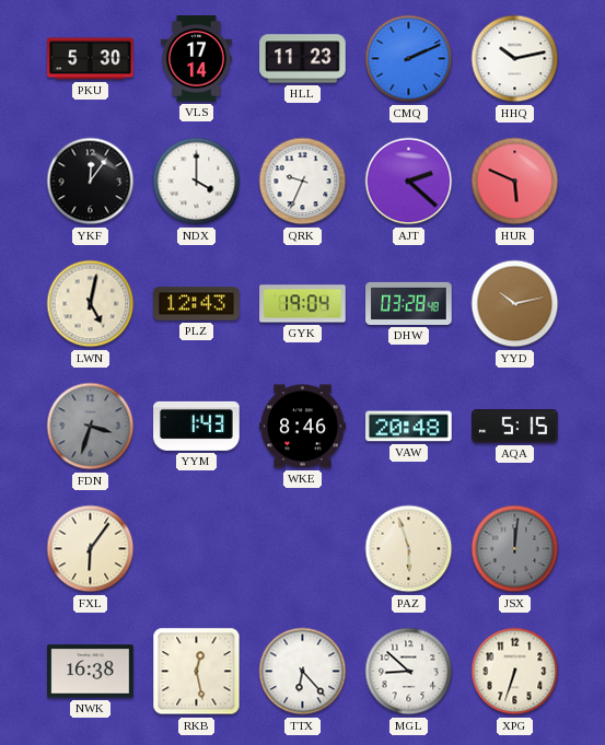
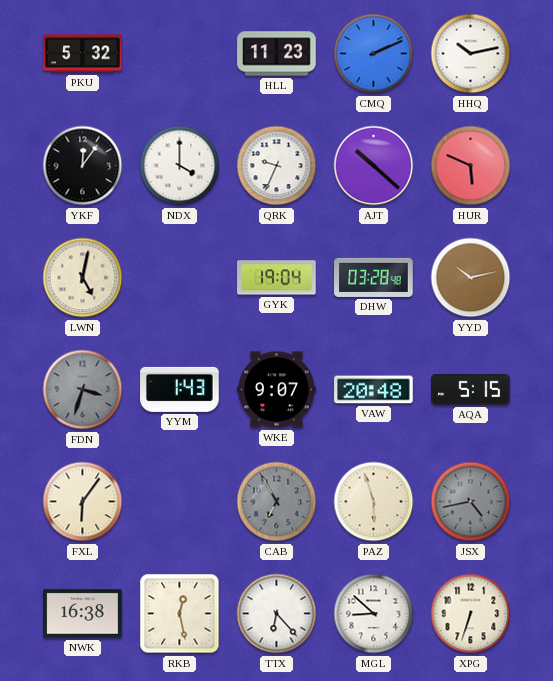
PKU: 5:30 -> 5:32 (83, 54)
VLS: 17:14 -> none (196, 59)
AJT: 2:22 -> 10:22 (374, 166)
PLZ: 12:43 -> none (197, 304)
WKE: 8:46 -> 9:07 (277, 390)
CAB: none -> 6:55 (277, 502)
JSX: 12:01 -> 4:43 (471, 502)
